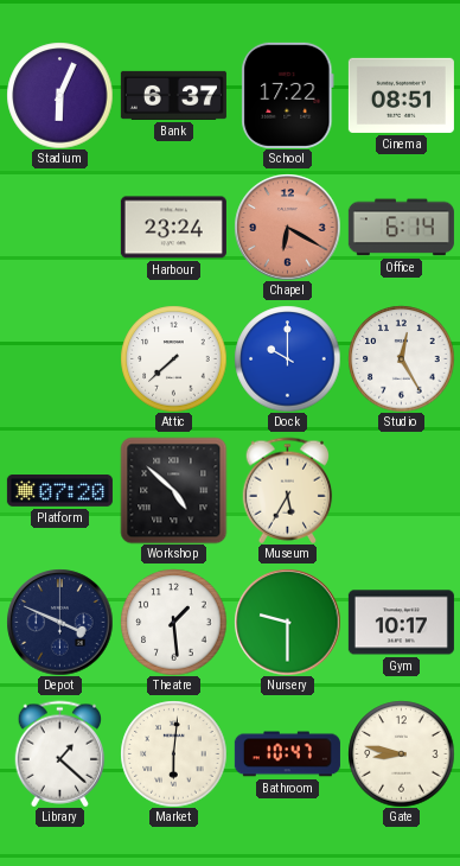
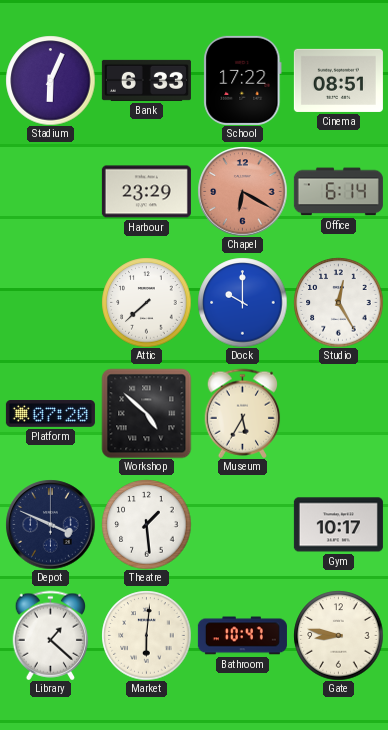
Bank: 6:37 -> 6:33 (146, 80)
Harbour: 23:24 -> 23:29 (146, 192)
Nursery: 9:30 -> none (287, 622)
